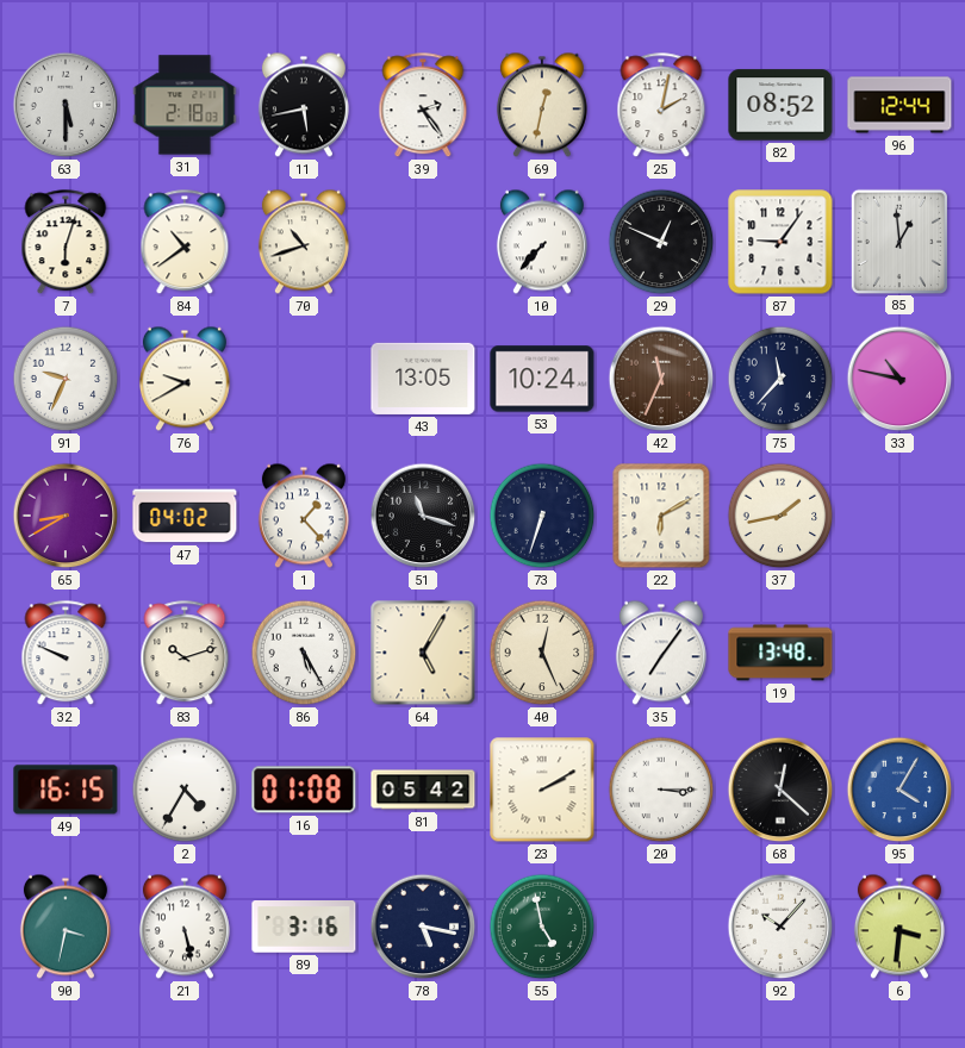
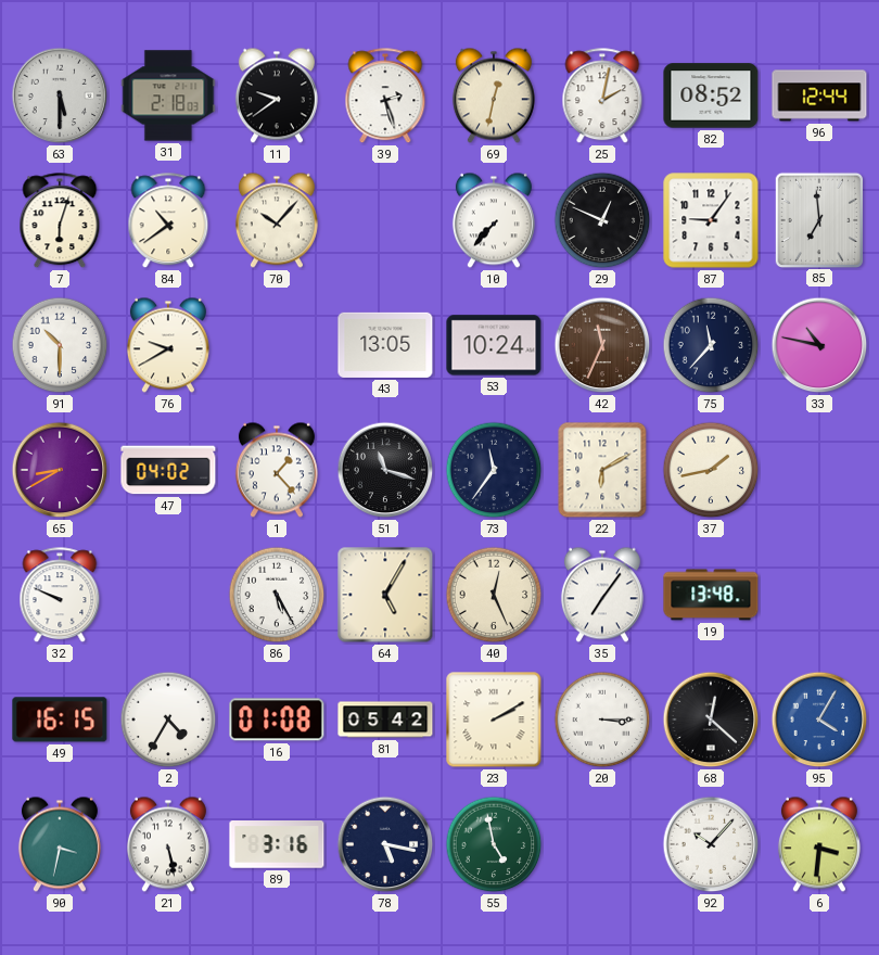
11: 5:43 -> 9:39 (277, 95)
39: 2:24 -> 2:27 (385, 97)
70: 10:42 -> 10:07 (277, 220)
85: 12:59 -> 6:59 (818, 219)
91: 9:34 -> 10:30 (60, 345)
73: 6:33 -> 11:36 (494, 470)
83: 10:12 -> none (185, 654)
